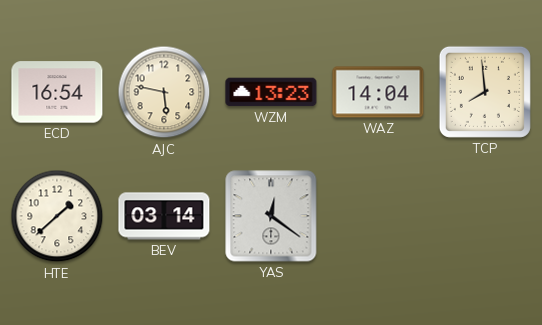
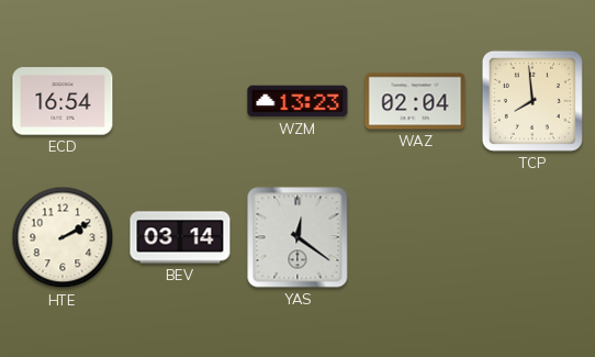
AJC: 5:47 -> none (164, 92)
WAZ: 14:04 -> 02:04 (415, 101)
HTE: 1:38 -> 2:10 (63, 237)
